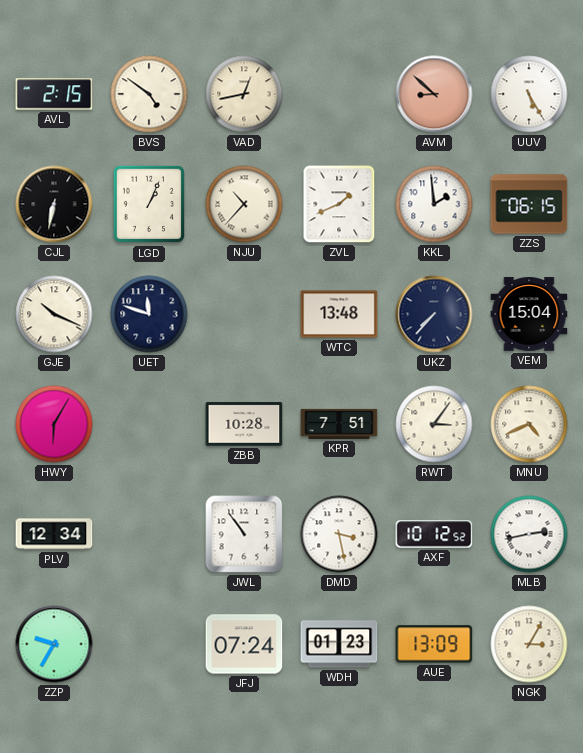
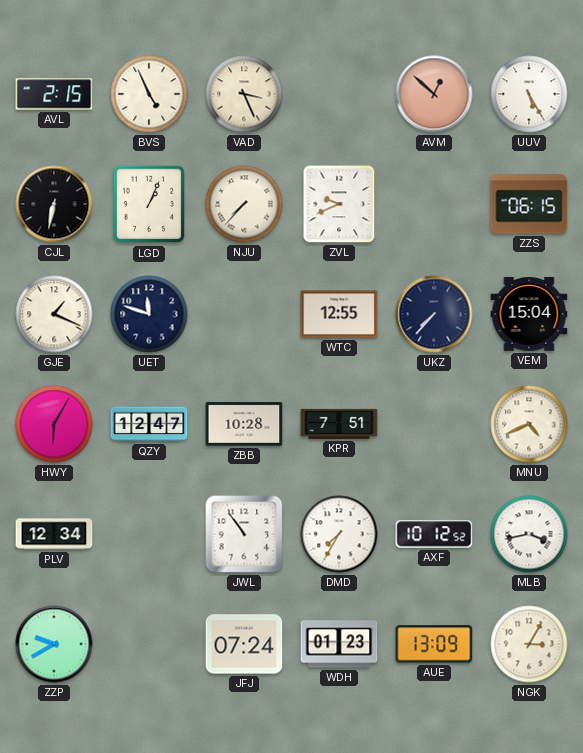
BVS: 4:51 -> 4:56 (149, 94)
VAD: 12:43 -> 3:26 (244, 94)
AVM: 8:52 -> 12:52 (434, 94)
NJU: 10:37 -> 7:37 (244, 204)
ZVL: 1:41 -> 9:41 (339, 204)
KKL: 1:59 -> none (434, 204)
GJE: 10:19 -> 1:19 (54, 314)
WTC: 13:48 -> 12:55 (339, 314)
QZY: none -> 12:47 (149, 424)
RWT: 3:06 -> none (434, 424)
DMD: 3:28 -> 7:35 (339, 534)
MLB: 2:43 -> 3:43 (529, 534)
ZZP: 9:35 -> 9:40 (54, 644)
